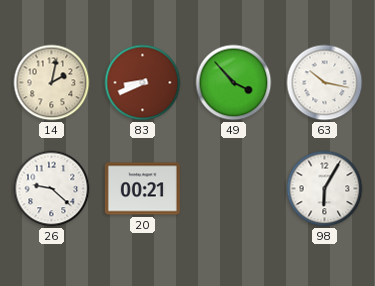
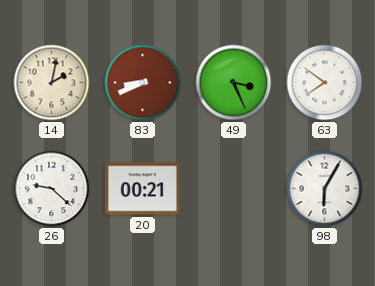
49: 3:53 -> 3:26 (234, 83)
63: 10:17 -> 7:51 (325, 83)
